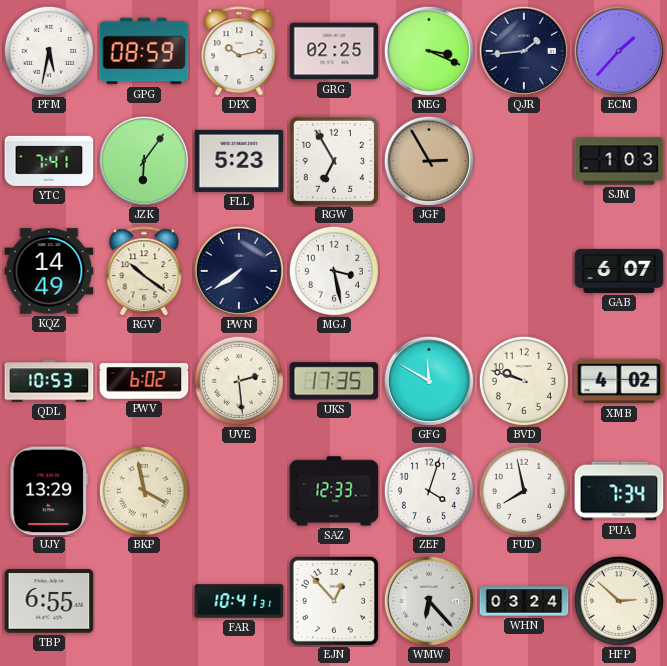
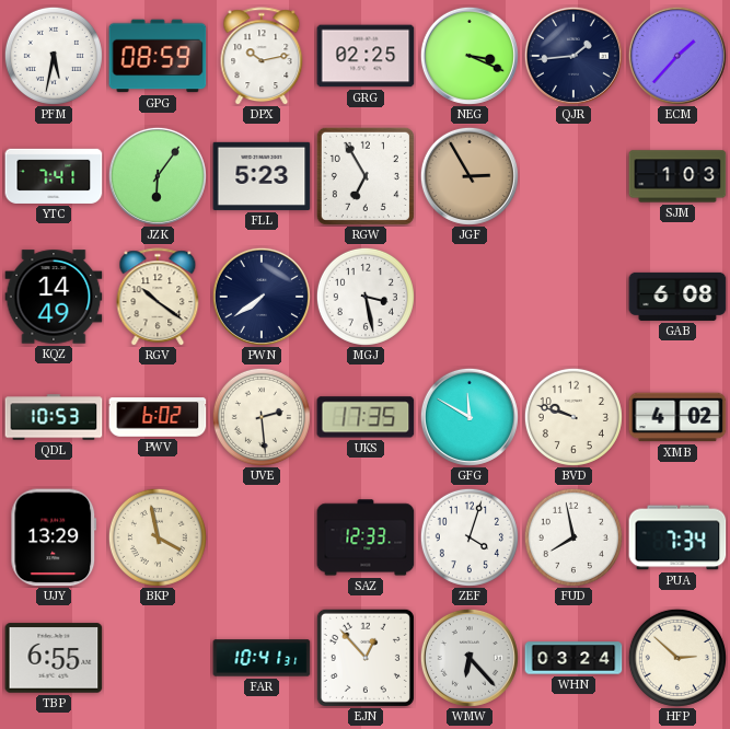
GAB: 6:07 -> 6:08 (677, 297)
